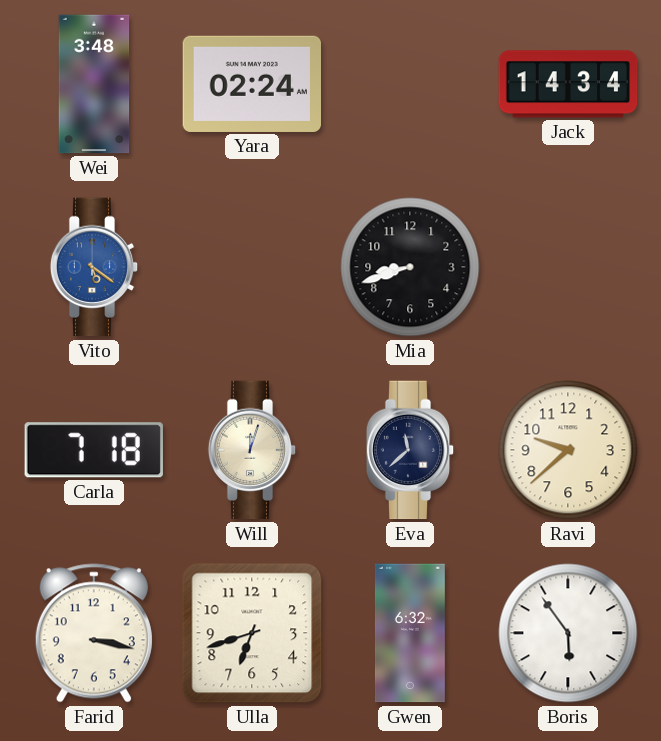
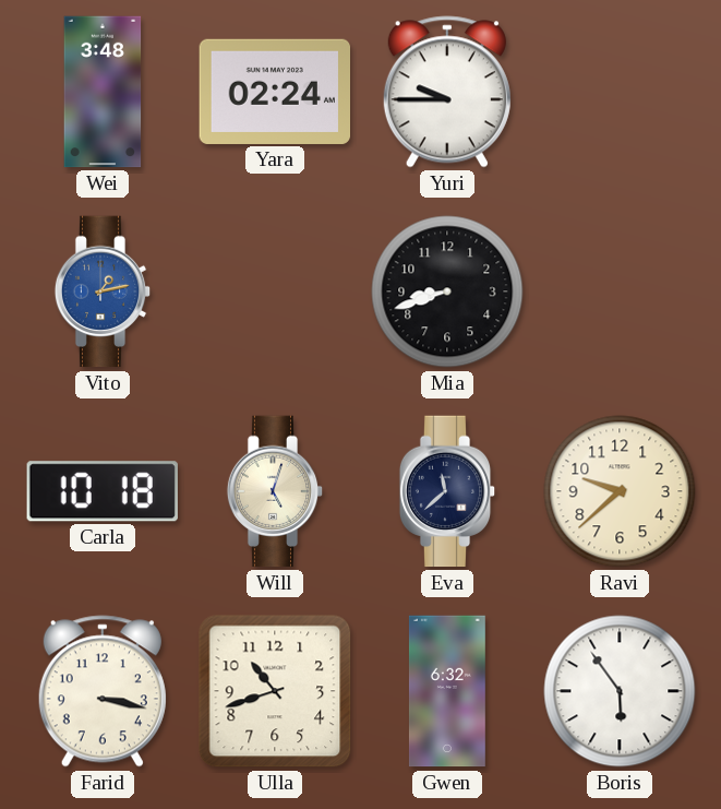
Yuri: none -> 9:45 (447, 92)
Jack: 14:34 -> none (568, 84)
Vito: 5:21 -> 1:13 (103, 292)
Carla: 7:18 -> 10:18 (103, 491)
Will: 12:03 -> 5:03 (275, 491)
Ulla: 6:42 -> 10:42 (275, 691)
